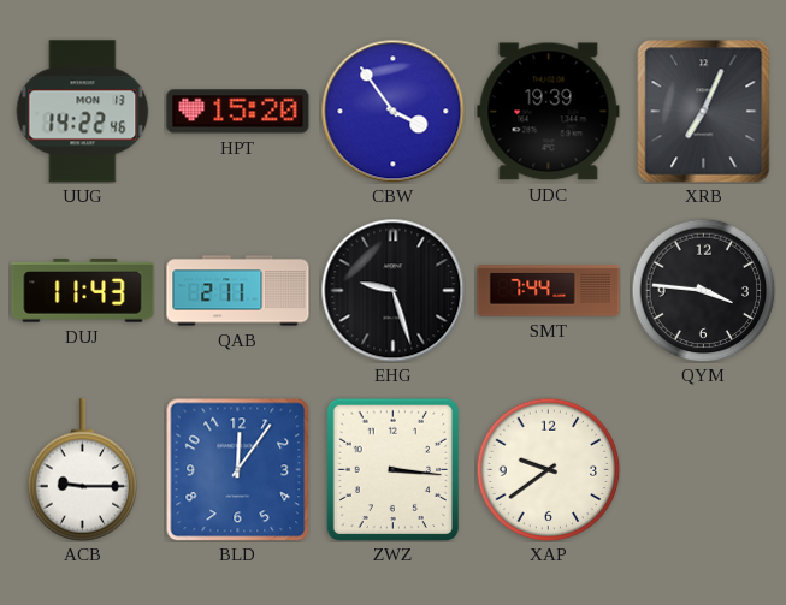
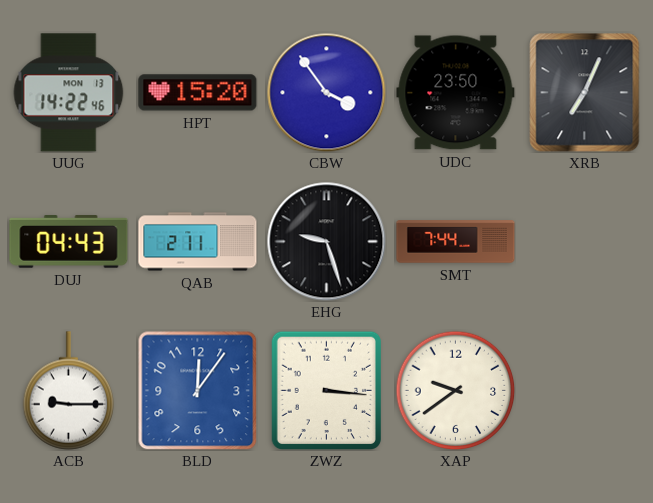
UDC: 19:39 -> 23:50 (456, 93)
DUJ: 11:43 -> 04:43 (69, 242)
QYM: 3:46 -> none (703, 290)
